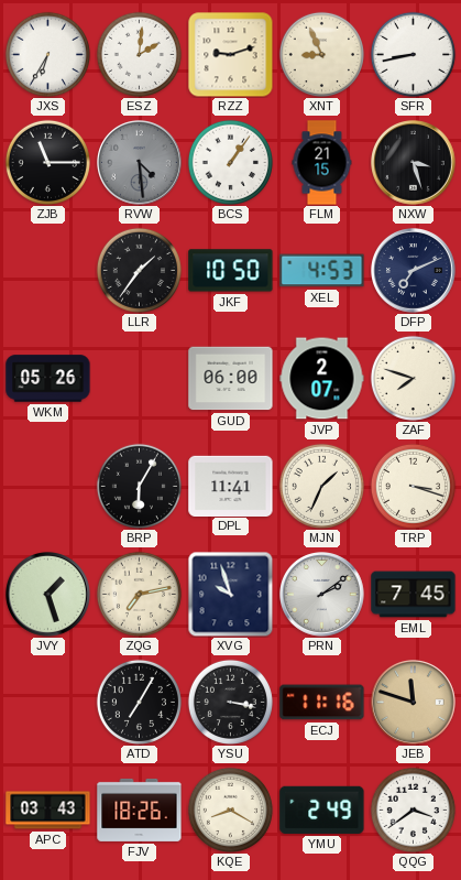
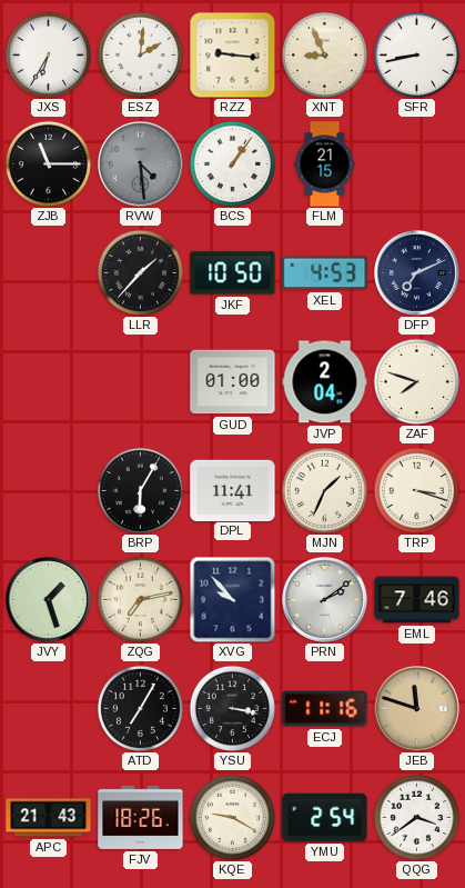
RZZ: 9:12 -> 9:16 (232, 54)
NXW: 3:27 -> none (414, 163)
LLR: 1:36 -> 1:37 (140, 272)
WKM: 05:26 -> none (48, 379)
GUD: 06:00 -> 01:00 (233, 382)
JVP: 2:07 -> 2:04 (325, 382)
XVG: 9:57 -> 9:53 (232, 599)
EML: 7:45 -> 7:46 (417, 600)
APC: 03:43 -> 21:43 (49, 818)
KQE: 8:20 -> 9:20 (232, 817)
YMU: 2:49 -> 2:54 (325, 817)
